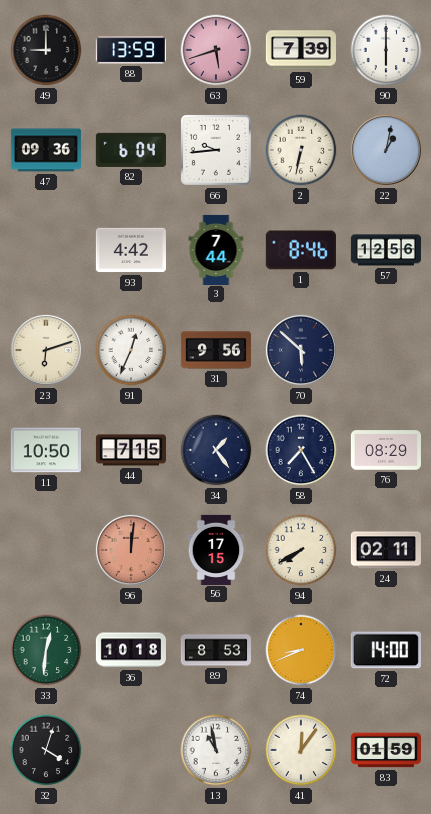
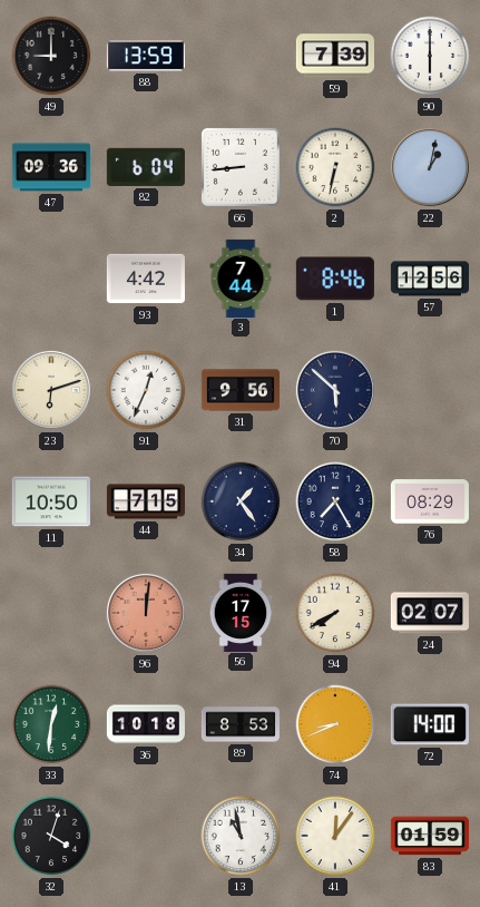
63: 5:42 -> none (216, 50)
66: 9:44 -> 8:44 (241, 167)
24: 02:11 -> 02:07 (430, 613)
